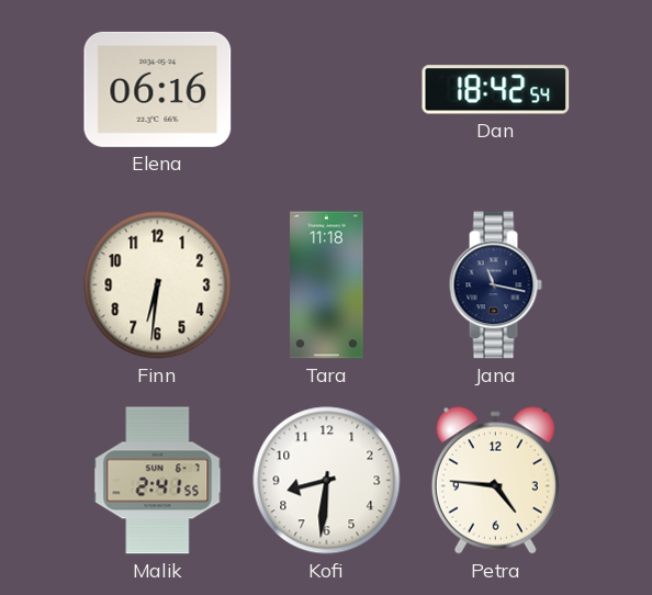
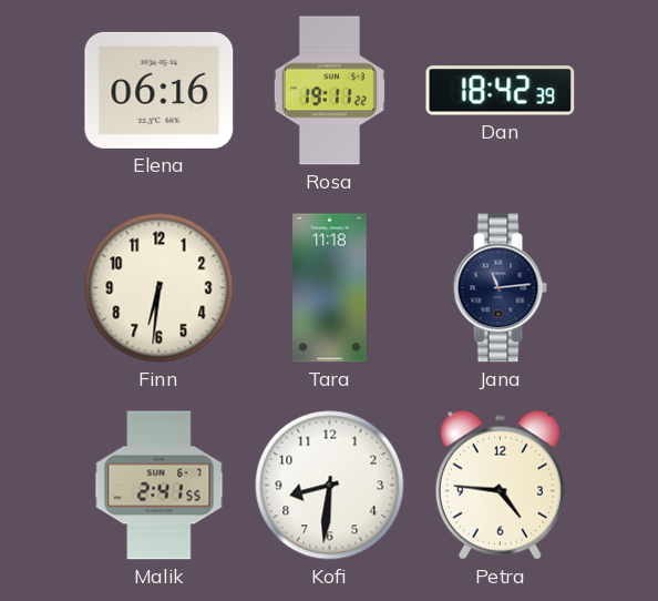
Rosa: none -> 19:11 (329, 91)
Dan: 18:42:54 -> 18:42:39 (501, 91)
Jana: 11:17 -> 11:14 (500, 288)
